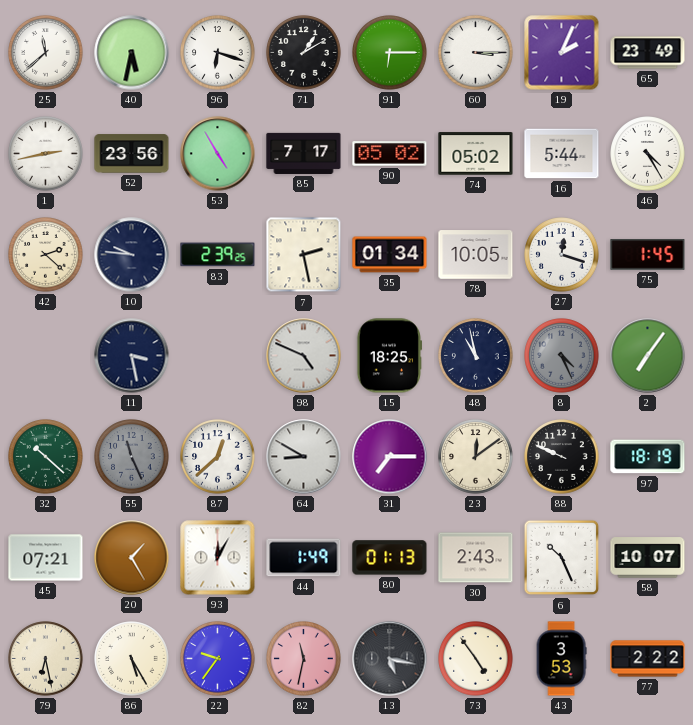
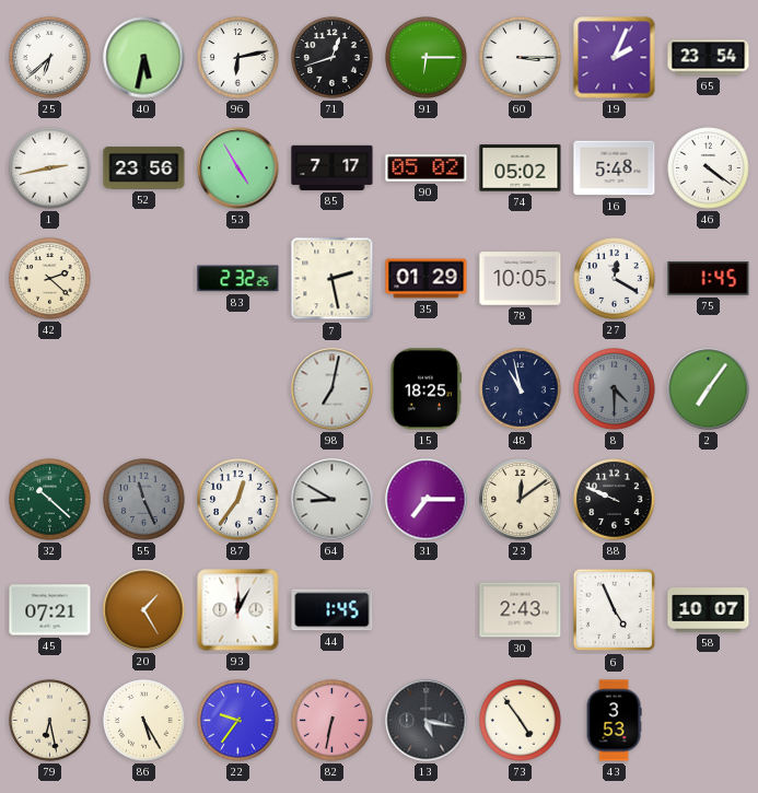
25: 11:38 -> 6:38 (50, 58)
96: 6:18 -> 6:13 (238, 58)
71: 1:10 -> 12:42 (333, 58)
65: 23:49 -> 23:54 (709, 58)
16: 5:44 -> 5:48 (615, 168)
46: 4:25 -> 4:21 (709, 168)
10: 9:46 -> none (132, 255)
83: 2:39 -> 2:32 (238, 279)
35: 01:34 -> 01:29 (427, 279)
27: 12:18 -> 12:20 (615, 279)
11: 3:28 -> none (132, 356)
98: 4:49 -> 7:02 (333, 389)
8: 4:26 -> 4:30 (615, 389)
87: 12:38 -> 12:36 (238, 500)
97: 18:19 -> none (648, 457)
44: 1:49 -> 1:45 (333, 610)
80: 01:13 -> none (390, 558)
6: 10:26 -> 4:56 (615, 610)
82: 11:32 -> 6:32 (333, 721)
77: 2:22 -> none (648, 659)
